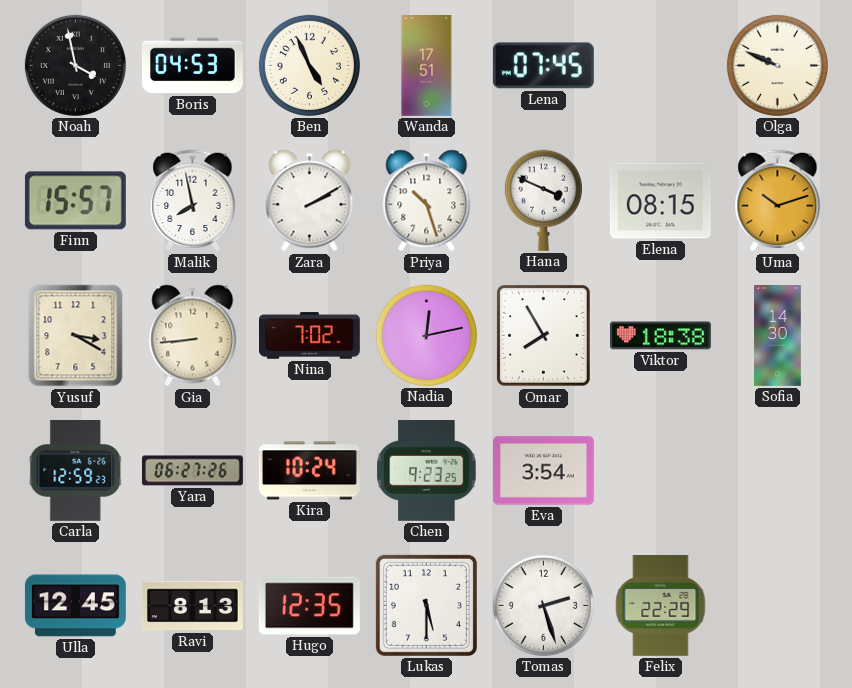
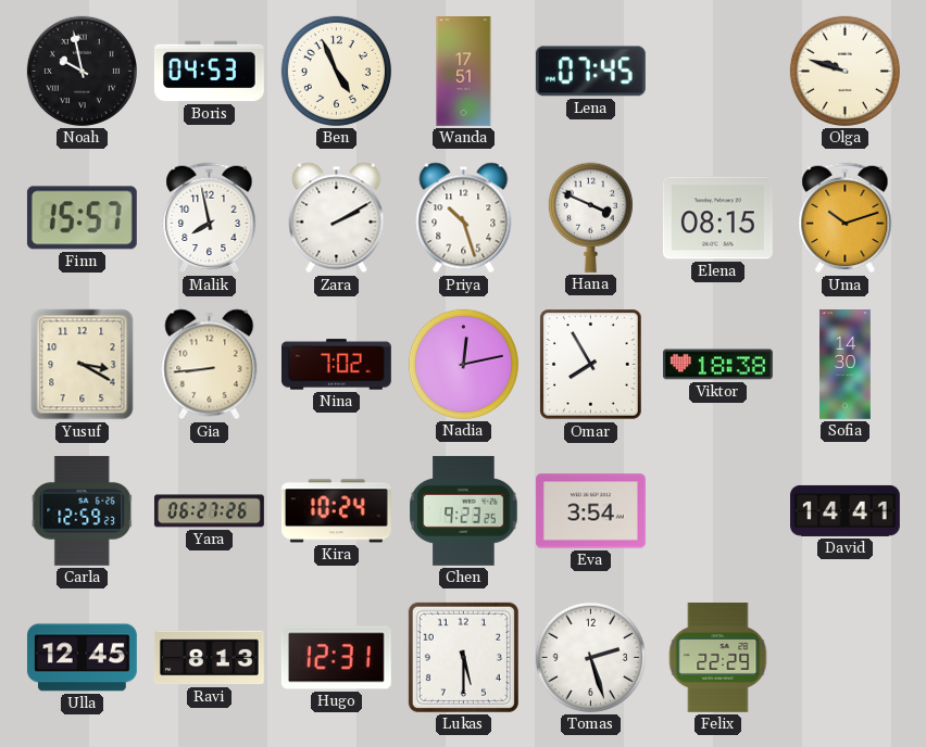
Noah: 3:58 -> 9:58 (82, 71)
Olga: 9:49 -> 9:48 (844, 71)
David: none -> 14:41 (846, 510)
Hugo: 12:35 -> 12:31 (336, 658)
